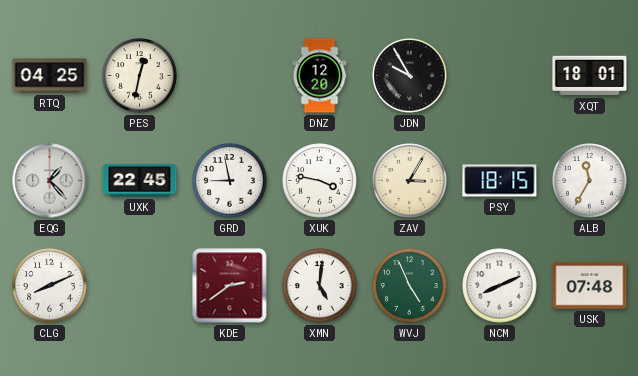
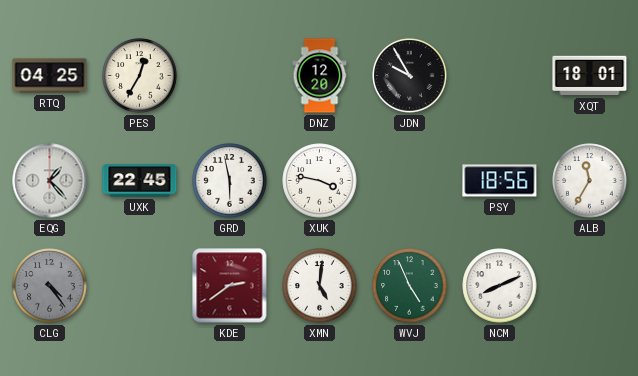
PES: 12:32 -> 12:35 (140, 76)
GRD: 8:58 -> 5:58 (230, 181)
ZAV: 3:05 -> none (410, 181)
PSY: 18:15 -> 18:56 (500, 181)
CLG: 8:11 -> 4:24 (50, 286)
CLG dial: white -> grey (50, 286)
USK: 07:48 -> none (590, 286)
